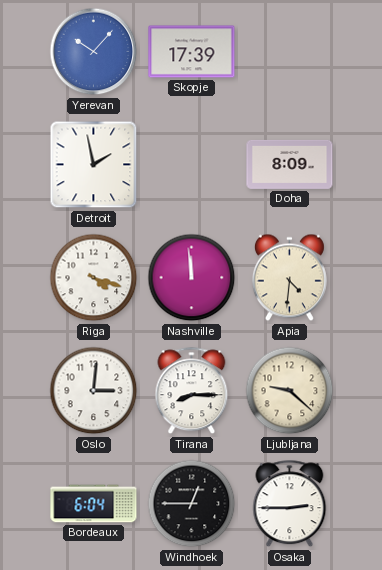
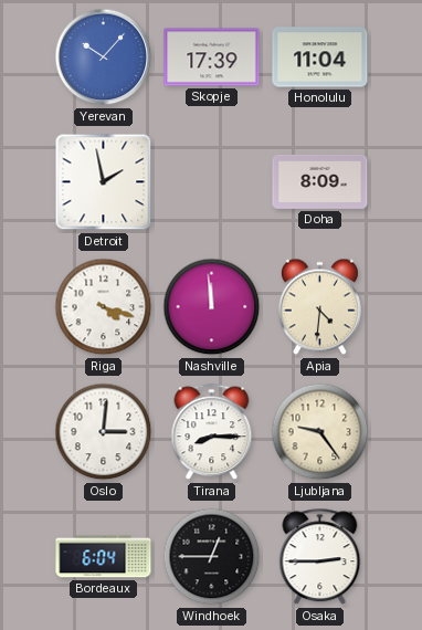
Honolulu: none -> 11:04 (320, 57)
Ljubljana: 9:22 -> 9:24 (320, 432)
